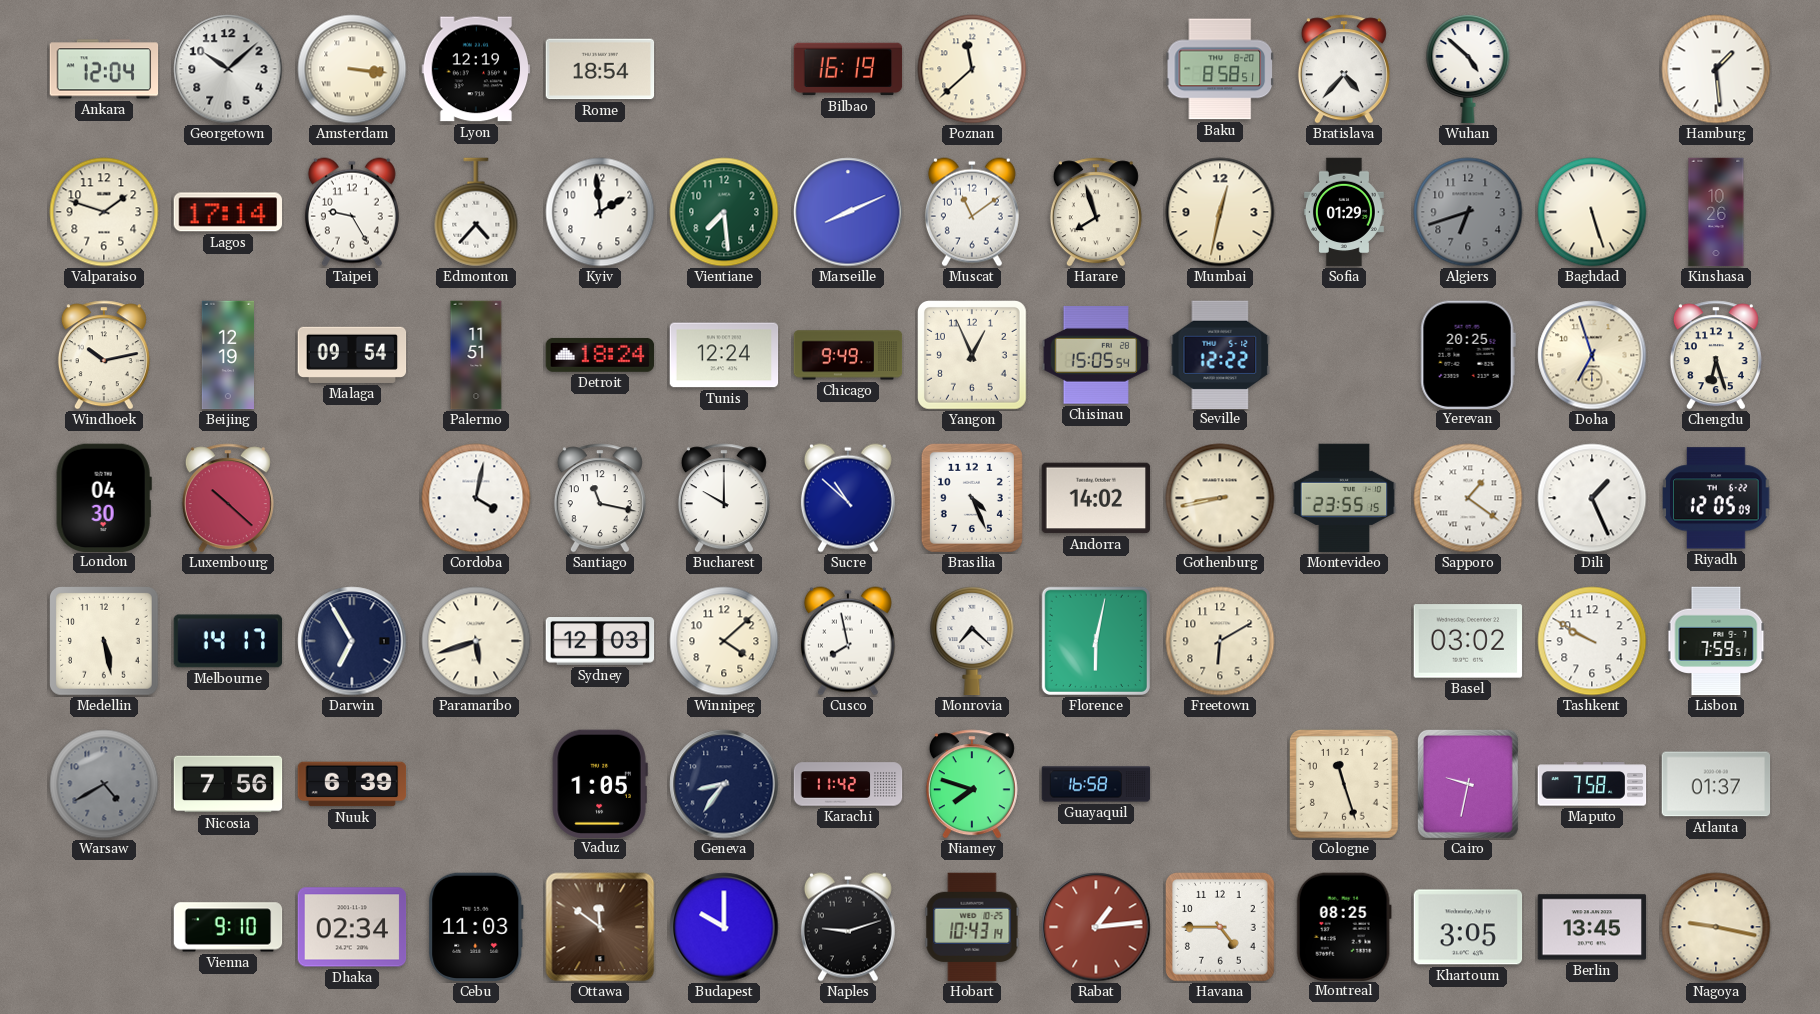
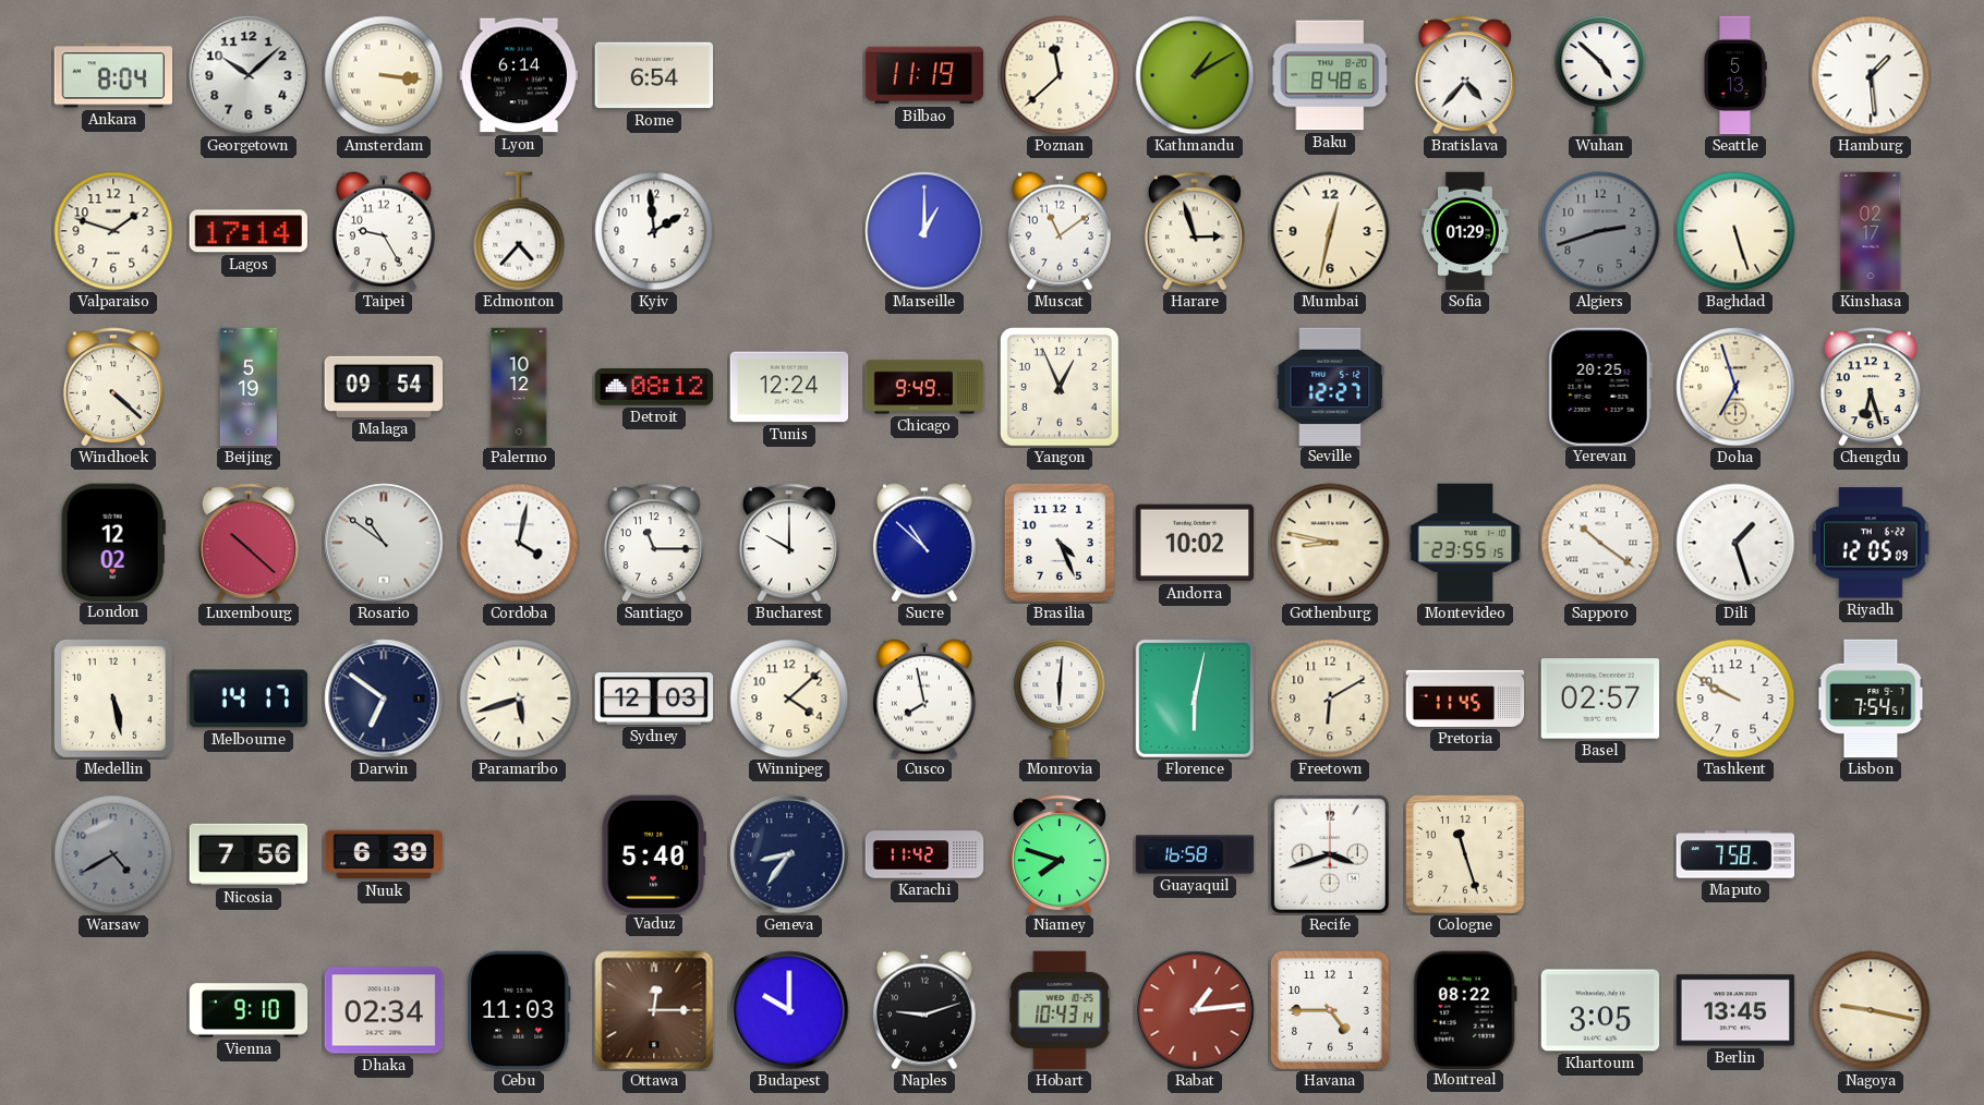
Ankara: 12:04 -> 8:04 (113, 75)
Lyon: 12:19 -> 6:14 (519, 75)
Rome: 18:54 -> 6:54 (654, 75)
Bilbao: 16:19 -> 11:19 (924, 75)
Kathmandu: none -> 1:10 (1195, 75)
Baku: 8:58 -> 8:48 (1330, 75)
Seattle: none -> 5:13 (1735, 75)
Vientiane: 7:29 -> none (724, 212)
Marseille: 8:11 -> 1:00 (924, 231)
Harare: 7:57 -> 2:57 (1195, 231)
Algiers: 6:42 -> 2:42 (1600, 231)
Kinshasa: 10:26 -> 02:17 (1871, 231)
Windhoek: 10:13 -> 4:22 (113, 387)
Beijing: 12:19 -> 5:19 (247, 387)
Palermo: 11:51 -> 10:12 (519, 387)
Detroit: 18:24 -> 08:12 (654, 387)
Chisinau: 15:05 -> none (1096, 355)
Seville: 12:22 -> 12:27 (1330, 386)
London: 04:30 -> 12:02 (113, 542)
Rosario: none -> 10:51 (384, 543)
Santiago: 11:17 -> 11:15 (654, 543)
Andorra: 14:02 -> 10:02 (1195, 543)
Gothenburg: 8:43 -> 8:47 (1330, 543)
Sapporo: 1:21 -> 10:21 (1600, 543)
Dili: 1:26 -> 1:27 (1735, 543)
Darwin: 6:55 -> 6:51 (384, 699)
Monrovia: 7:22 -> 6:01 (1060, 700)
Pretoria: none -> 11:45 (1465, 699)
Basel: 03:02 -> 02:57 (1600, 699)
Lisbon: 7:59 -> 7:54 (1871, 699)
Vaduz: 1:05 -> 5:40 (654, 853)
Recife: none -> 3:42 (1330, 854)
Cairo: 9:32 -> none (1468, 784)
Atlanta: 01:37 -> none (1716, 784)
Ottawa: 11:51 -> 12:15 (654, 1010)
Montreal: 08:25 -> 08:22 (1465, 1009)
